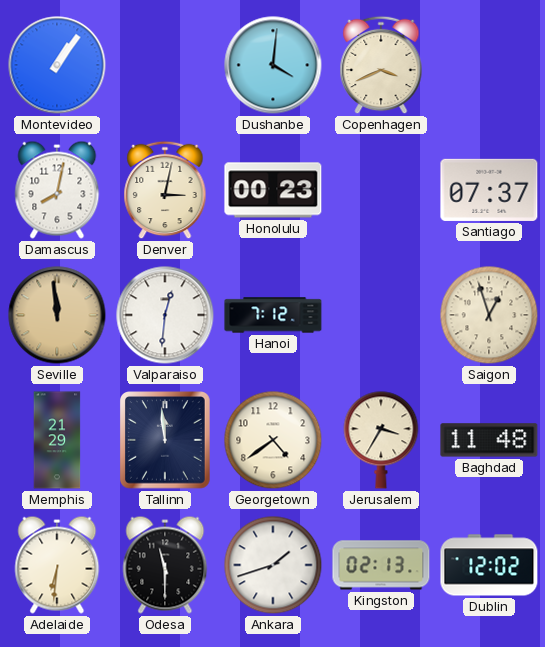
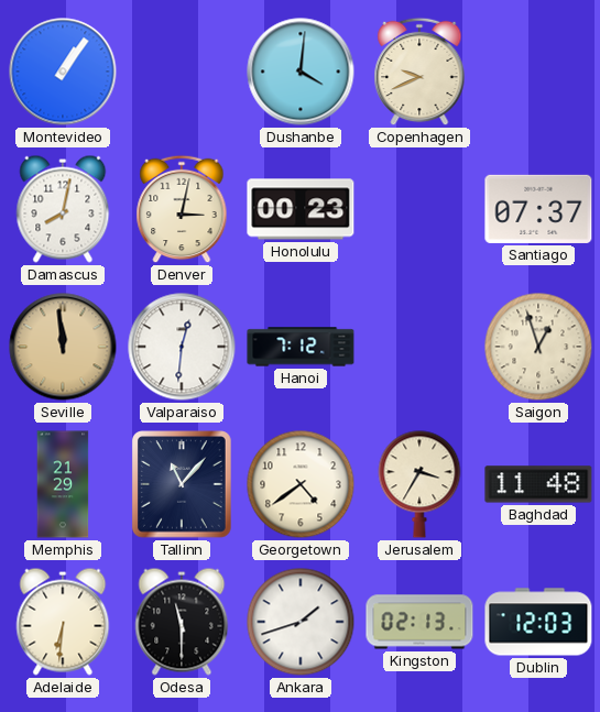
Copenhagen: 3:41 -> 9:41 (419, 72)
Tallinn: 11:59 -> 11:07 (183, 484)
Dublin: 12:02 -> 12:03 (538, 622)
